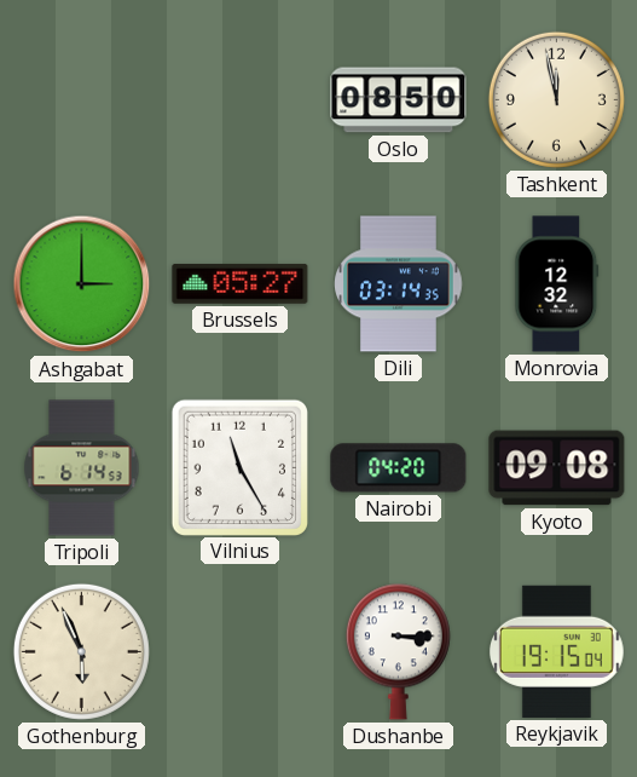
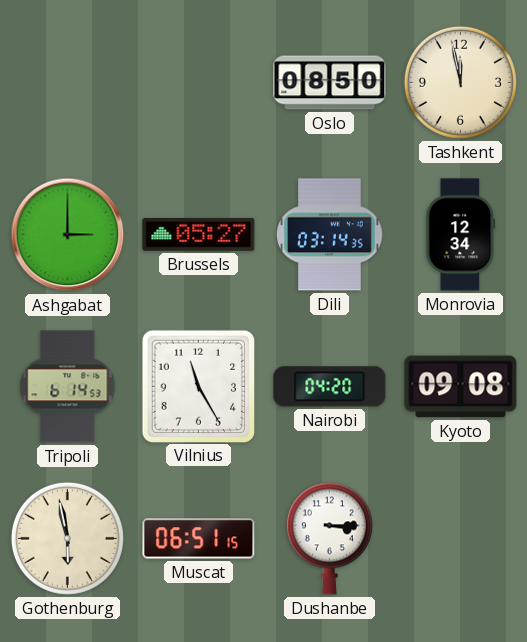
Monrovia: 12:32 -> 12:34 (461, 235)
Gothenburg: 5:56 -> 5:58 (67, 538)
Muscat: none -> 06:51 (199, 539)
Reykjavik: 19:15 -> none (556, 651)
